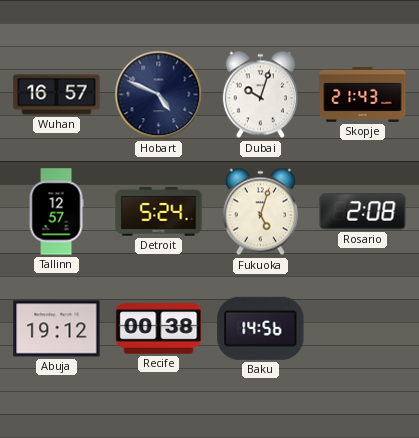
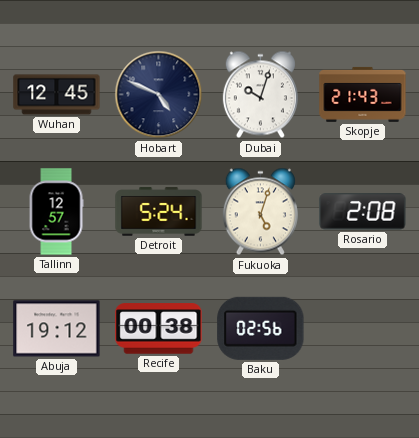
Wuhan: 16:57 -> 12:45 (57, 95)
Baku: 14:56 -> 02:56 (261, 328)
